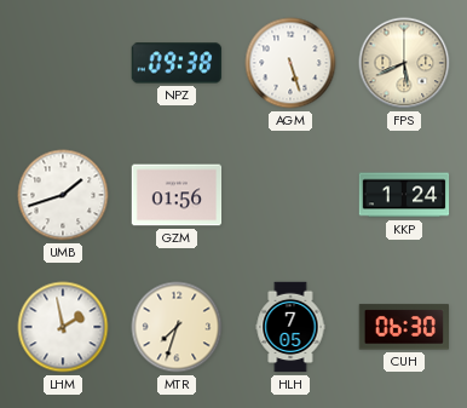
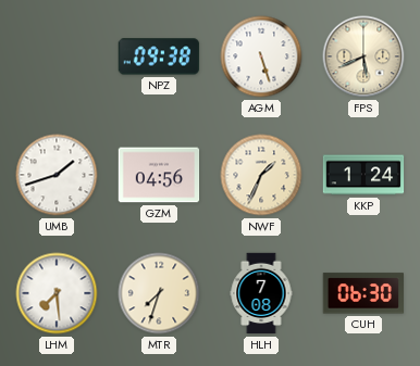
GZM: 01:56 -> 04:56 (159, 175)
NWF: none -> 1:34 (261, 175)
LHM: 1:58 -> 7:29 (57, 293)
HLH: 7:05 -> 7:08 (261, 293)
